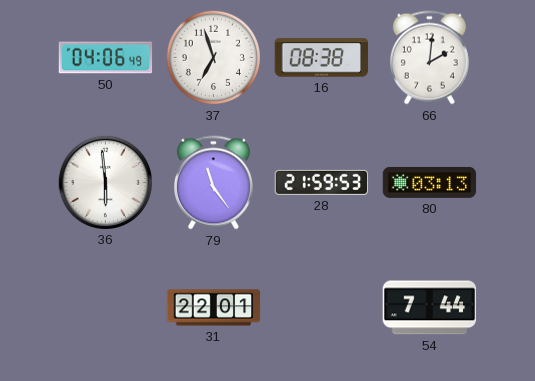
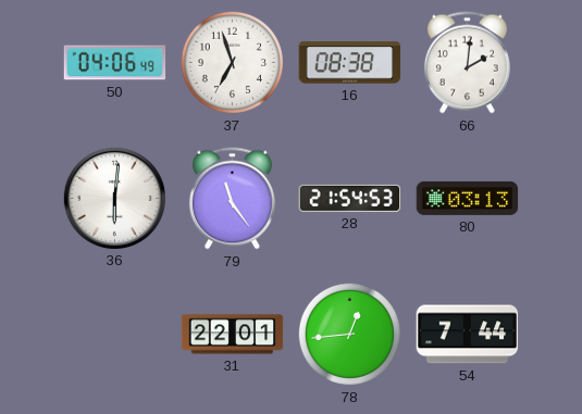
36: 5:59 -> 6:01 (114, 198)
28: 21:59 -> 21:54 (350, 198)
78: none -> 12:44 (349, 334)
